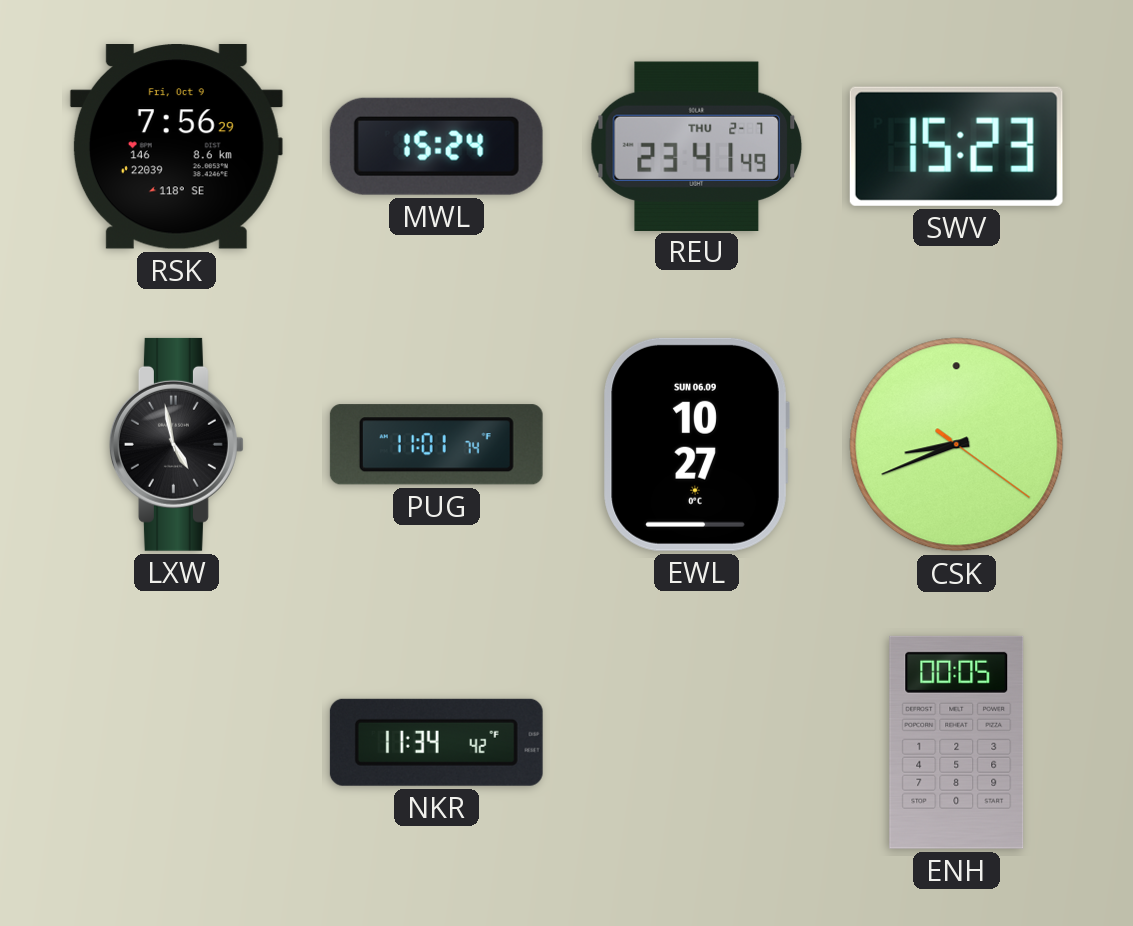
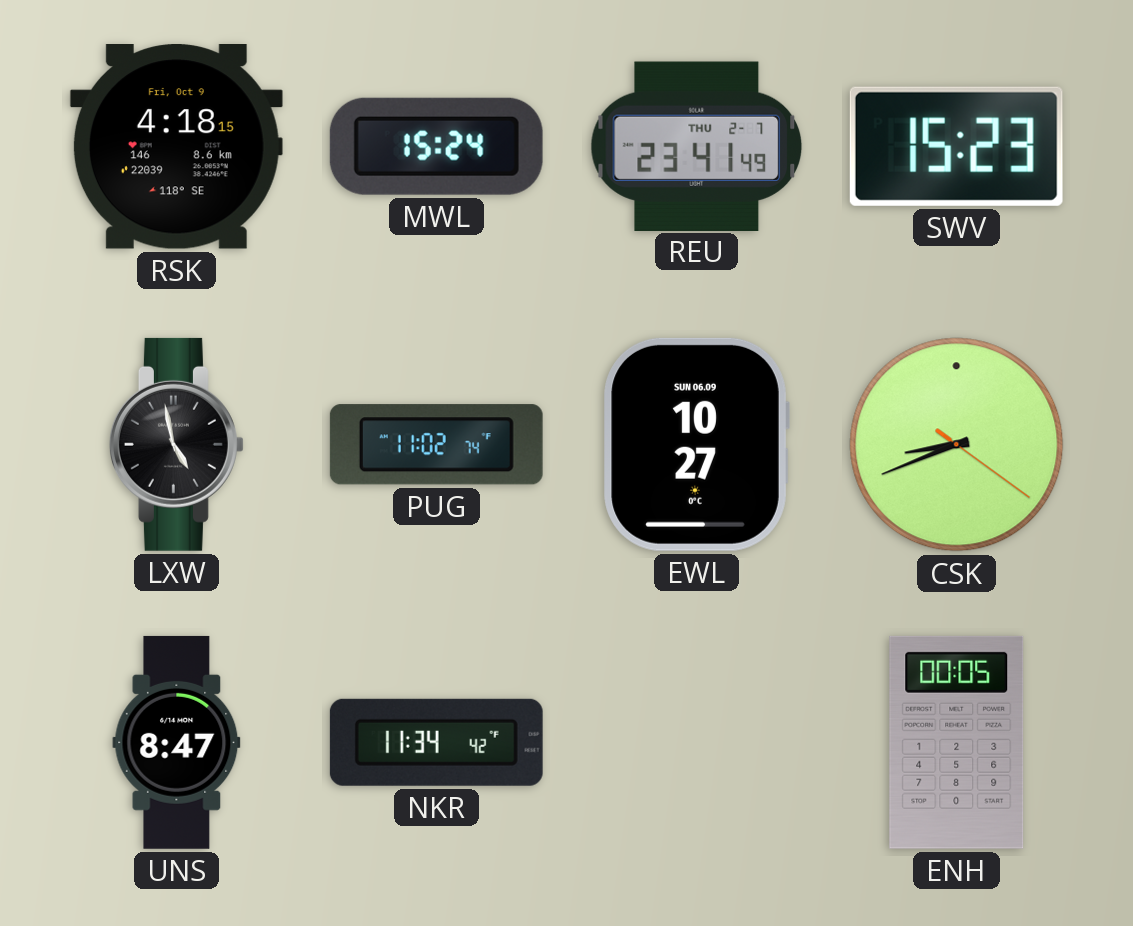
RSK: 7:56 -> 4:18 (176, 147)
PUG: 11:01 -> 11:02 (436, 445)
UNS: none -> 8:47 (177, 742)
